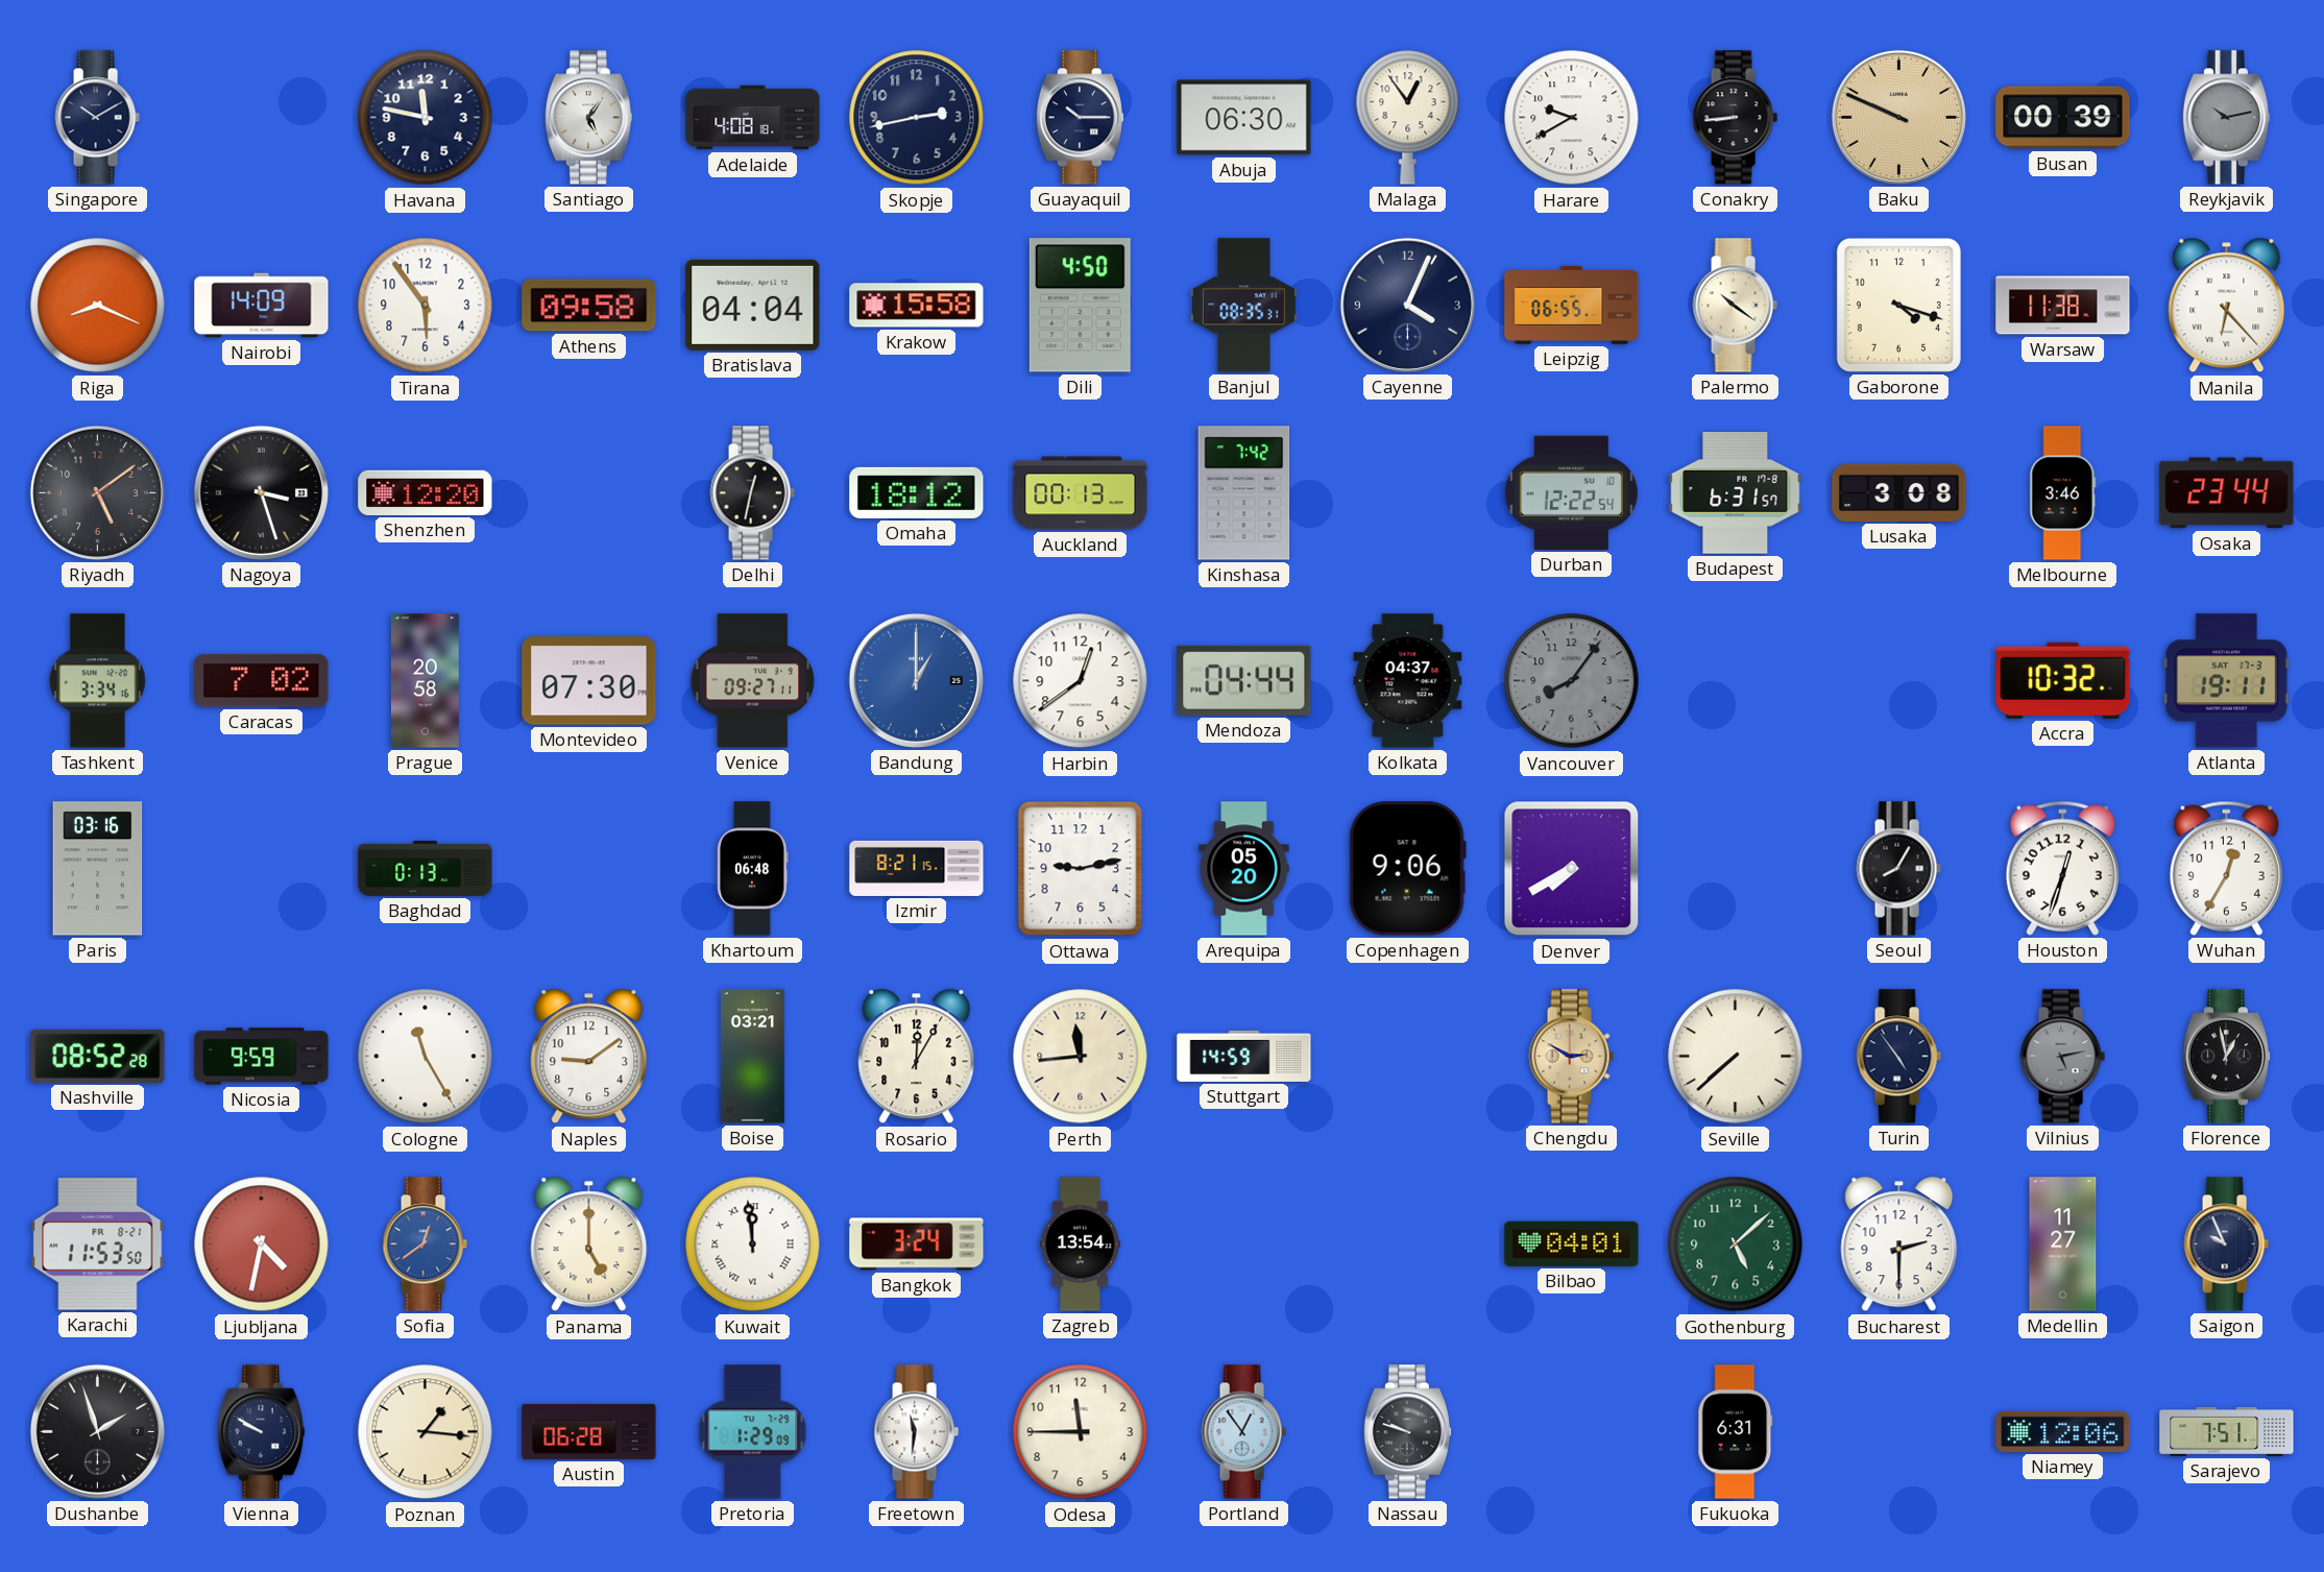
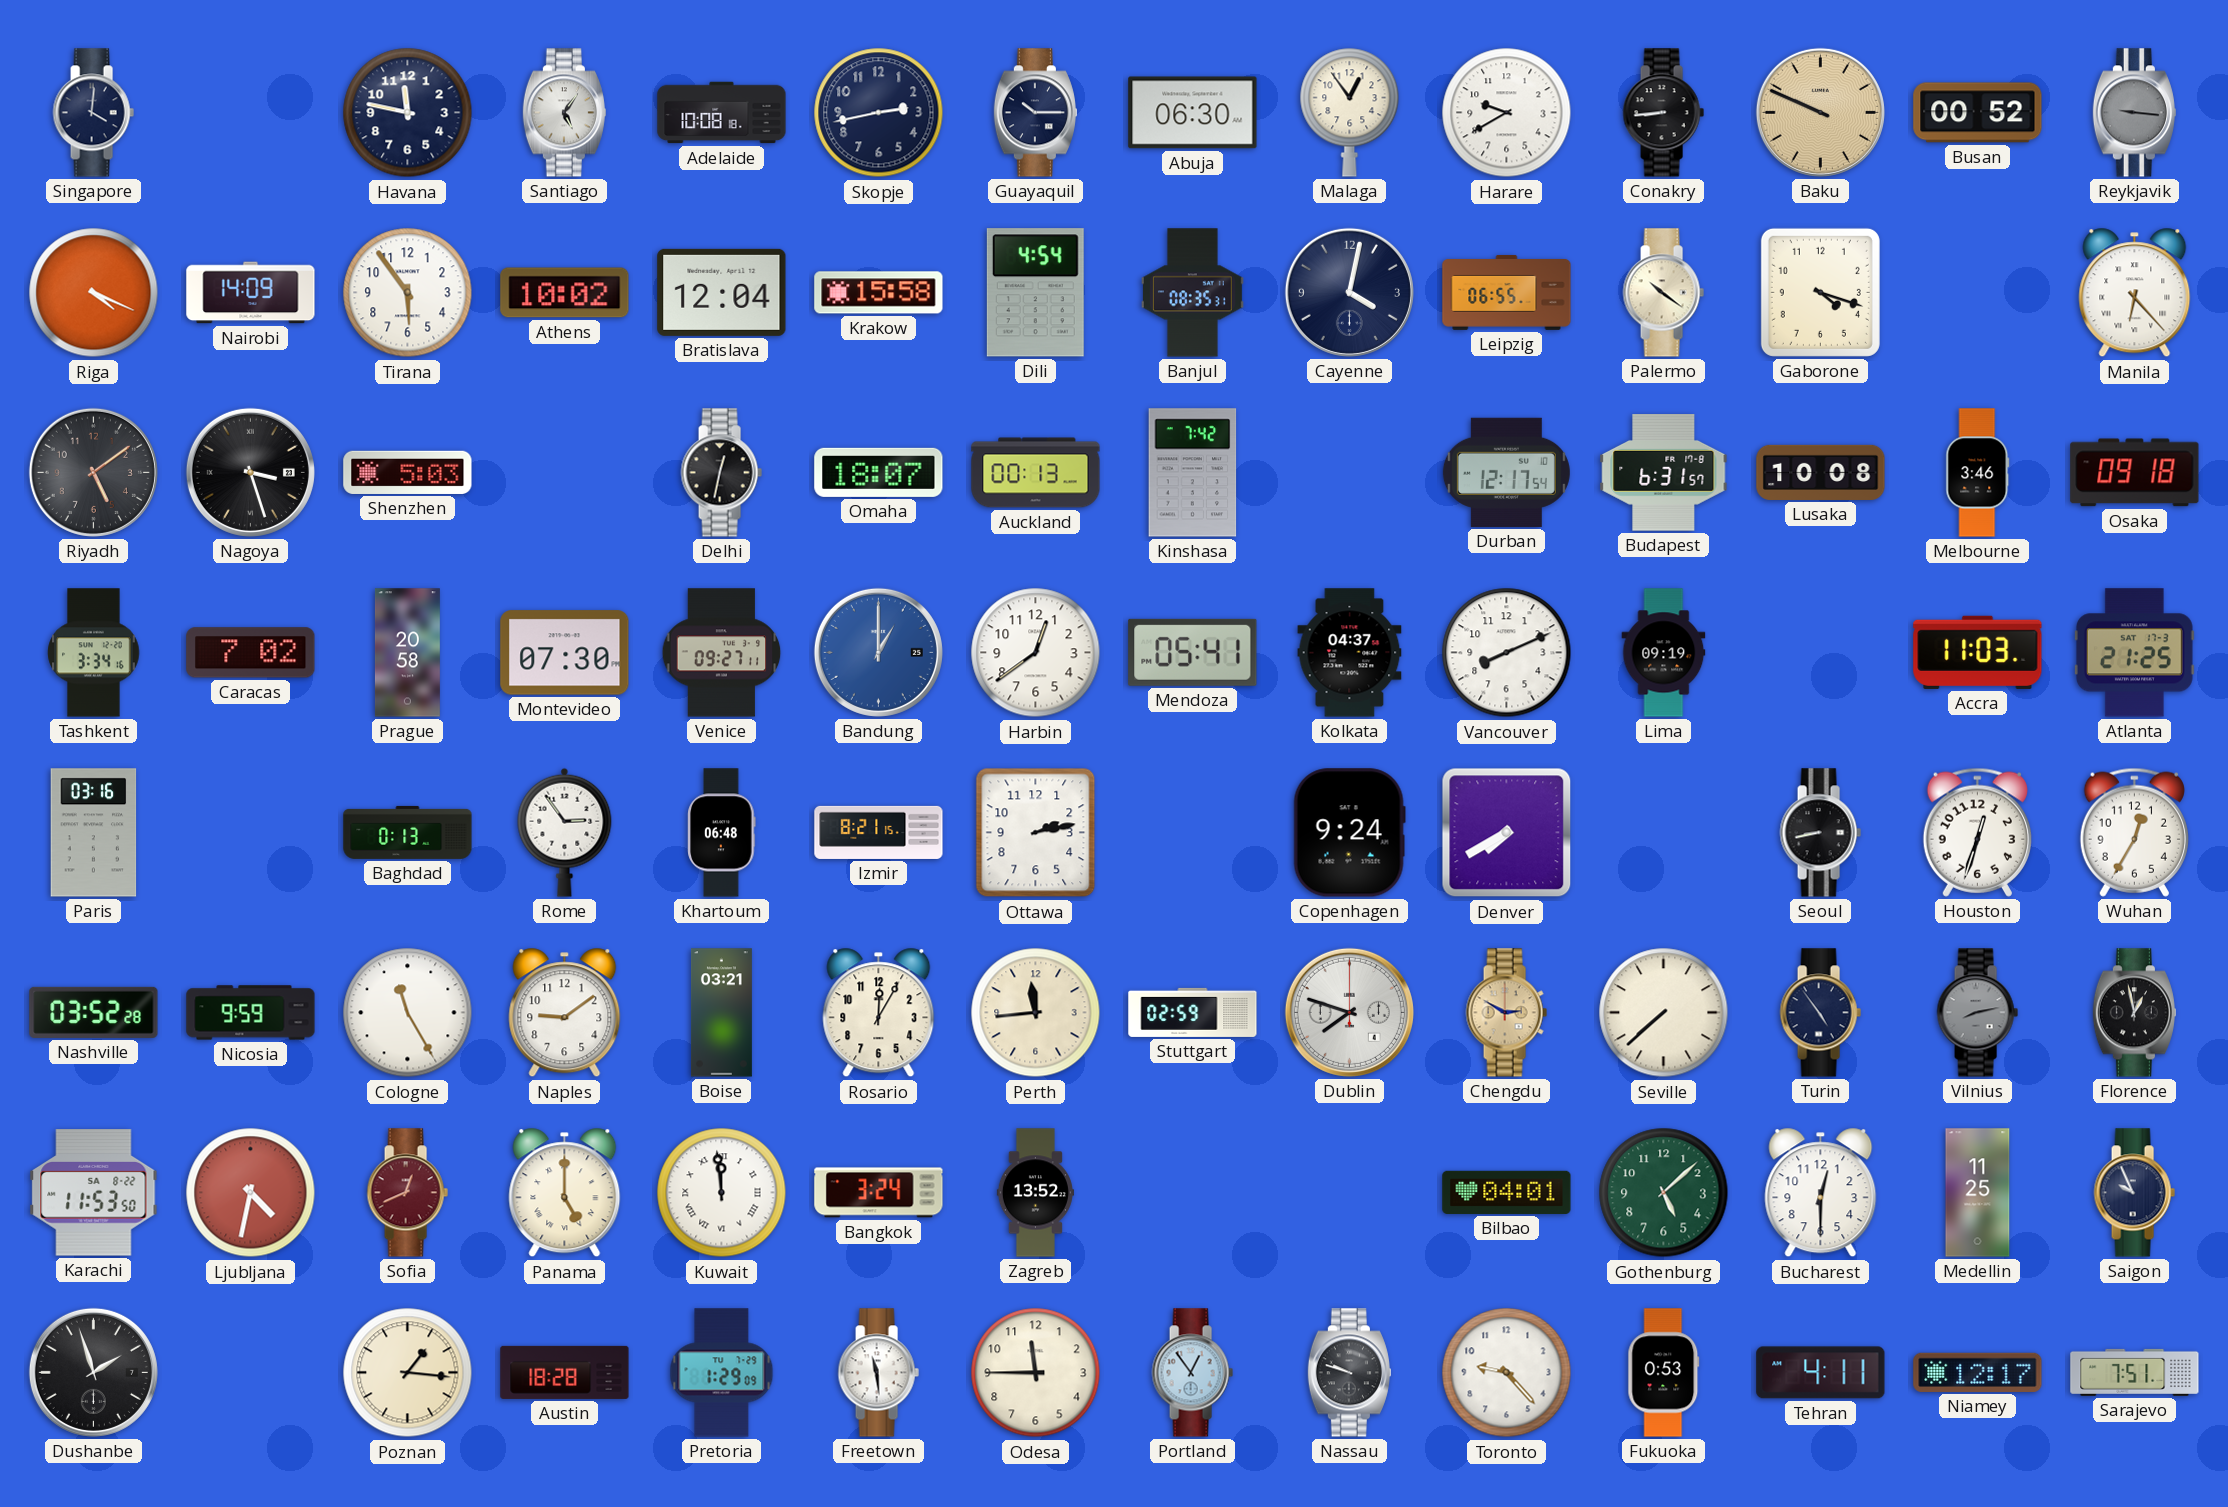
Singapore: 10:10 -> 4:01 (93, 113)
Adelaide: 4:08 -> 10:08 (722, 113)
Busan: 00:39 -> 00:52 (1978, 113)
Reykjavik: 10:13 -> 9:16 (2134, 113)
Riga: 8:19 -> 4:19 (94, 293)
Athens: 09:58 -> 10:02 (565, 293)
Bratislava: 04:04 -> 12:04 (722, 292)
Dili: 4:50 -> 4:54 (1035, 293)
Cayenne: 4:04 -> 4:02 (1349, 292)
Warsaw: 11:38 -> none (2063, 306)
Shenzhen: 12:20 -> 5:03 (408, 472)
Omaha: 18:12 -> 18:07 (879, 472)
Durban: 12:22 -> 12:17 (1506, 472)
Lusaka: 3:08 -> 10:08 (1821, 472)
Osaka: 23:44 -> 09:18 (2135, 473)
Mendoza: 04:44 -> 05:41 (1193, 652)
Vancouver: 8:06 -> 8:11 (1507, 653)
Vancouver dial: grey -> white (1507, 653)
Lima: none -> 09:19 (1664, 653)
Accra: 10:32 -> 11:03 (1978, 652)
Atlanta: 19:11 -> 21:25 (2134, 653)
Rome: none -> 2:54 (565, 832)
Ottawa: 9:13 -> 2:13 (1036, 833)
Arequipa: 05:20 -> none (1244, 869)
Copenhagen: 9:06 -> 9:24 (1349, 833)
Seoul: 8:05 -> 8:43 (1820, 833)
Nashville: 08:52 -> 03:52 (94, 1012)
Stuttgart: 14:59 -> 02:59 (1193, 1012)
Dublin: none -> 7:48 (1349, 1012)
Vilnius: 5:13 -> 8:13 (1977, 1013)
Karachi date: FR 8-21 -> SA 8-22 (94, 1193)
Sofia: 12:39 -> 12:41 (407, 1193)
Sofia dial: blue -> burgundy (407, 1193)
Zagreb: 13:54 -> 13:52 (1035, 1193)
Bucharest: 2:30 -> 12:30 (1821, 1193)
Medellin: 11:27 -> 11:25 (1978, 1193)
Vienna: 9:50 -> none (261, 1432)
Austin: 06:28 -> 18:28 (565, 1372)
Freetown: 11:31 -> 11:29 (878, 1373)
Toronto: none -> 9:23 (1507, 1373)
Fukuoka: 6:31 -> 0:53 (1664, 1373)
Tehran: none -> 4:11 (1821, 1373)
Niamey: 12:06 -> 12:17 (1978, 1372)
